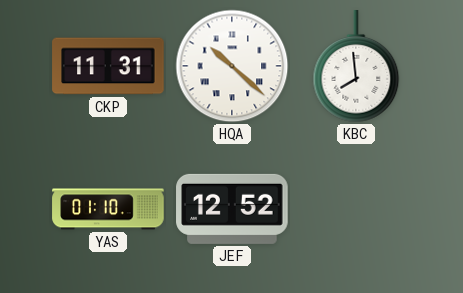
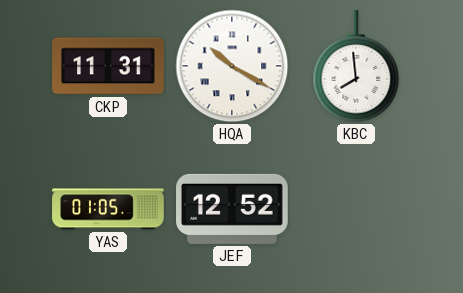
HQA: 10:22 -> 10:20 (232, 66)
YAS: 01:10 -> 01:05 (108, 209)
